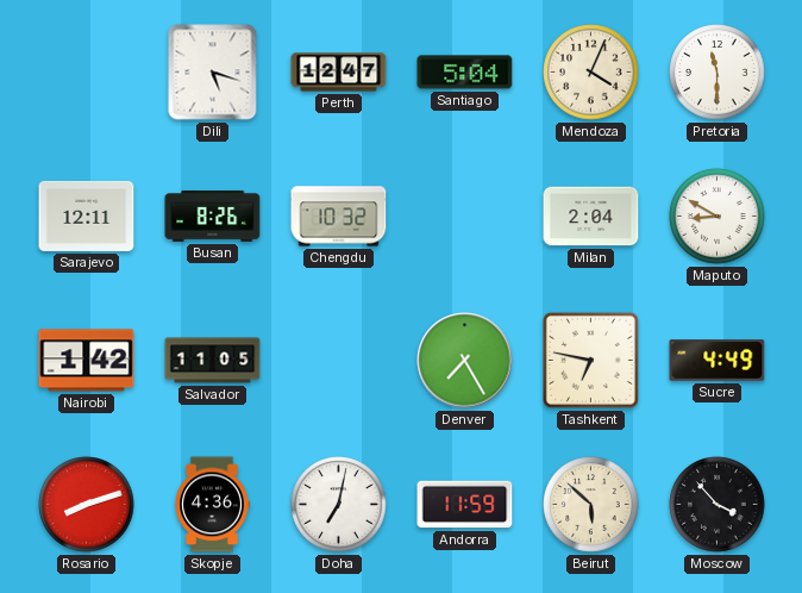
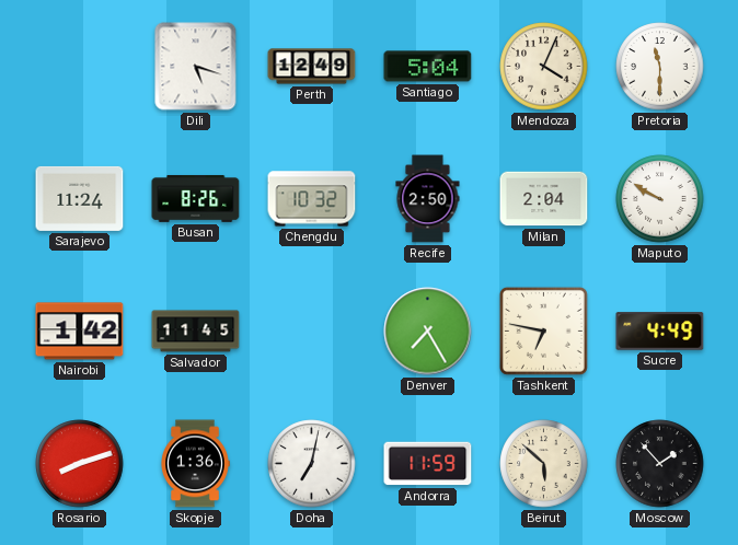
Perth: 12:47 -> 12:49 (312, 67)
Sarajevo: 12:11 -> 11:24 (80, 198)
Recife: none -> 2:50 (428, 199)
Maputo: 8:50 -> 9:50 (660, 199)
Salvador: 11:05 -> 11:45 (196, 332)
Skopje: 4:36 -> 1:36 (195, 464)
Moscow: 3:53 -> 1:53 (660, 464)
